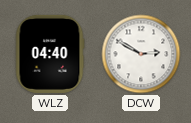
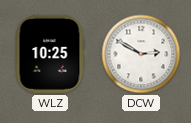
WLZ: 04:40 -> 10:25 (50, 54)
